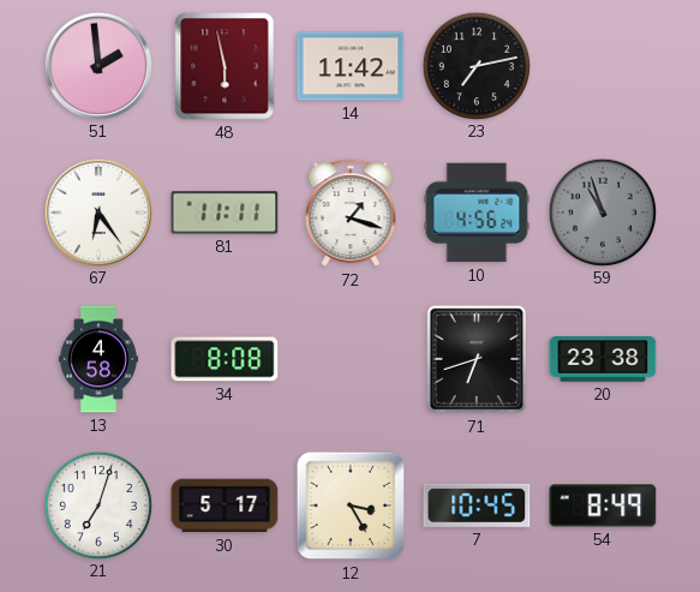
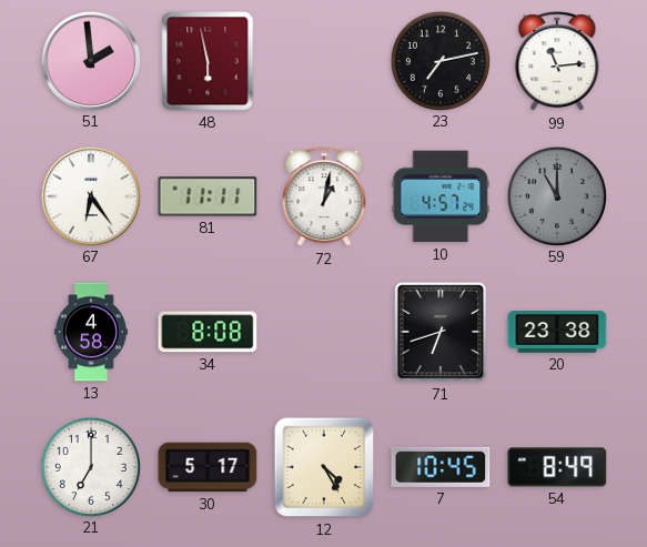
14: 11:42 -> none (351, 66)
99: none -> 11:14 (557, 62)
72: 1:18 -> 1:02 (324, 197)
10: 4:56 -> 4:57 (441, 196)
59: 10:57 -> 11:00 (556, 195)
21: 7:03 -> 7:00 (90, 466)
12: 3:25 -> 4:25 (324, 467)
